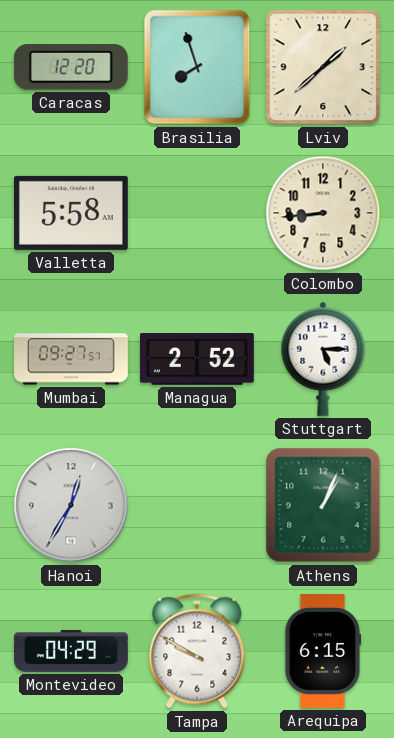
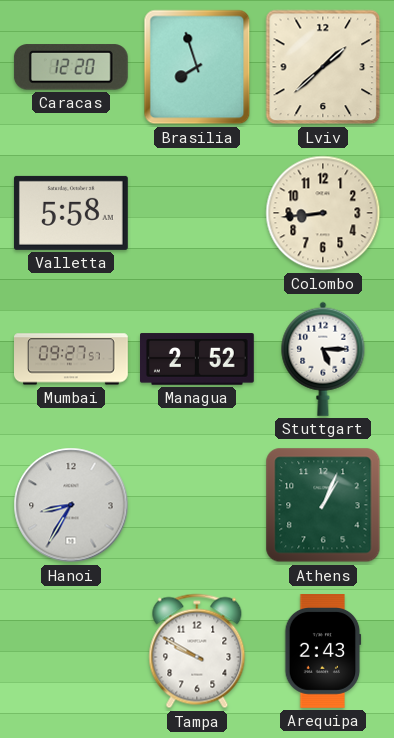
Hanoi: 12:35 -> 8:35 (71, 505)
Montevideo: 04:29 -> none (72, 651)
Arequipa: 6:15 -> 2:43 (323, 652)
